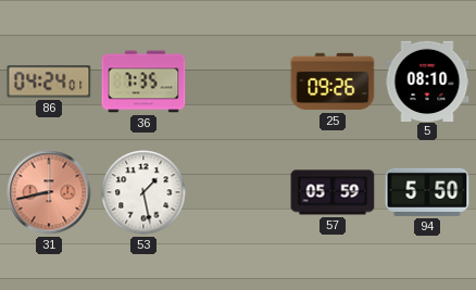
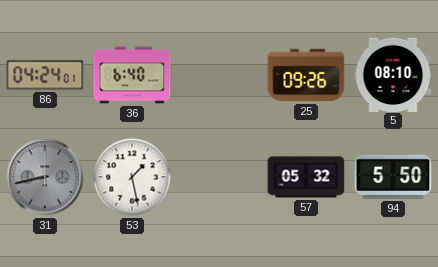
36: 7:35 -> 6:40 (132, 75)
31 dial: salmon -> grey (45, 177)
57: 05:59 -> 05:32 (306, 177)
